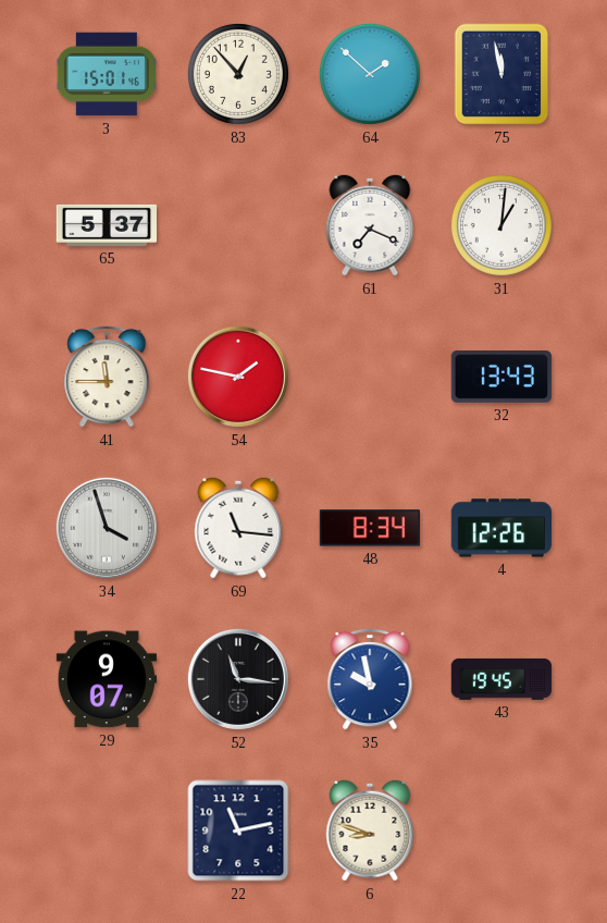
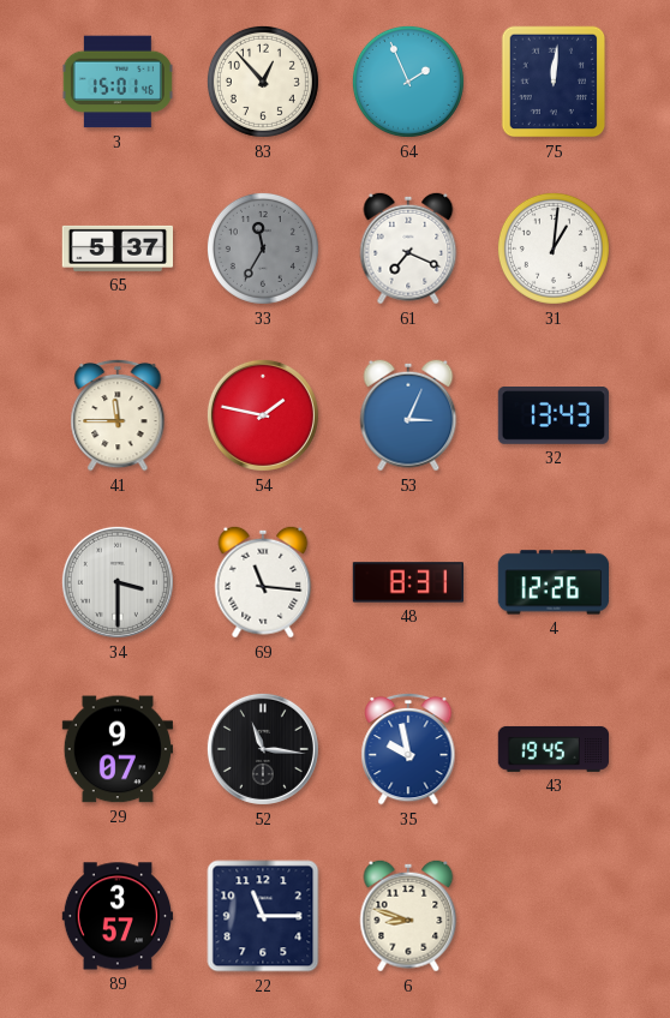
64: 1:52 -> 1:56 (408, 82)
75: 11:58 -> 12:01 (554, 82)
33: none -> 11:35 (263, 248)
53: none -> 3:04 (408, 415)
34: 3:57 -> 3:30 (118, 582)
48: 8:34 -> 8:31 (407, 582)
89: none -> 3:57 (118, 916)
22: 11:13 -> 11:15 (263, 916)
